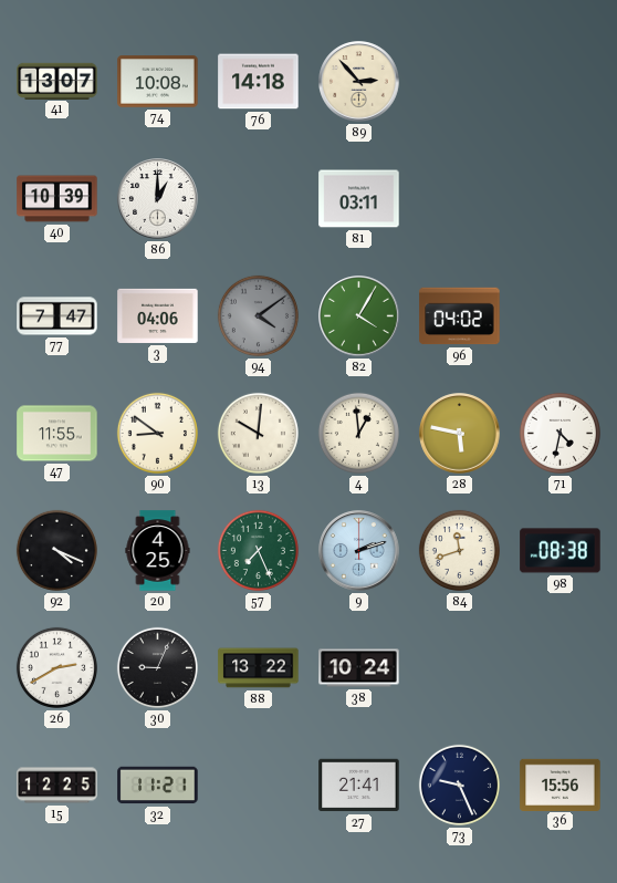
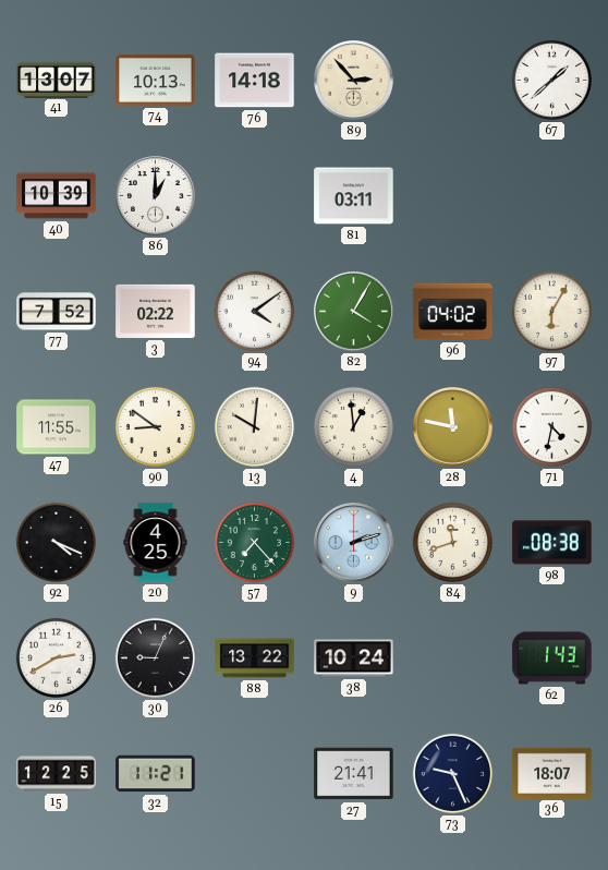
74: 10:08 -> 10:13 (156, 81)
67: none -> 1:38 (551, 80)
77: 7:47 -> 7:52 (57, 312)
3: 04:06 -> 02:22 (156, 311)
94 dial: grey -> white (254, 311)
97: none -> 6:05 (551, 311)
28: 5:47 -> 11:47 (453, 427)
57: 7:26 -> 7:23 (254, 542)
62: none -> 1:43 (552, 658)
36: 15:56 -> 18:07 (552, 773)
